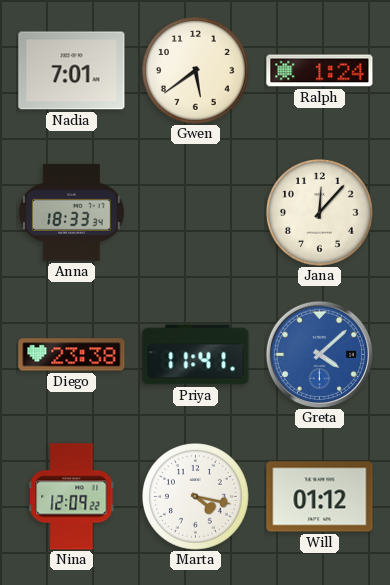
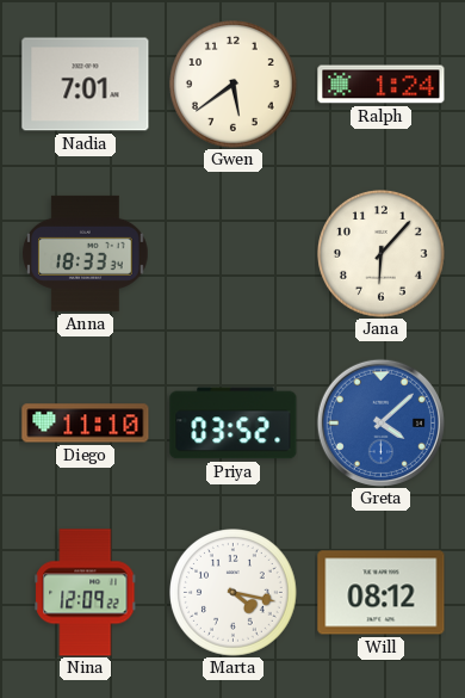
Jana: 12:07 -> 6:07 (382, 254)
Diego: 23:38 -> 11:10 (86, 424)
Priya: 11:41 -> 03:52 (234, 424)
Will: 01:12 -> 08:12 (382, 593)
